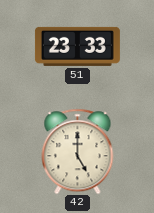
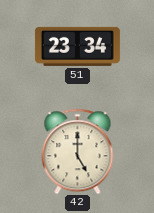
51: 23:33 -> 23:34 (77, 46)
